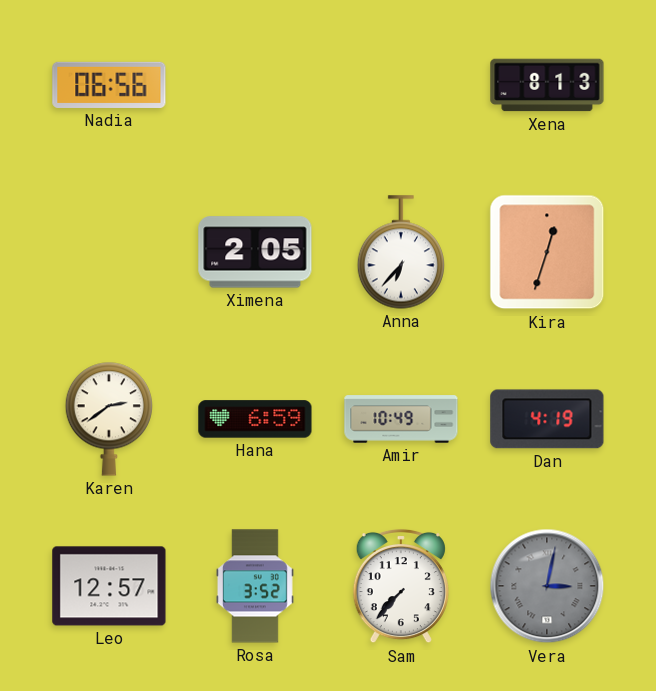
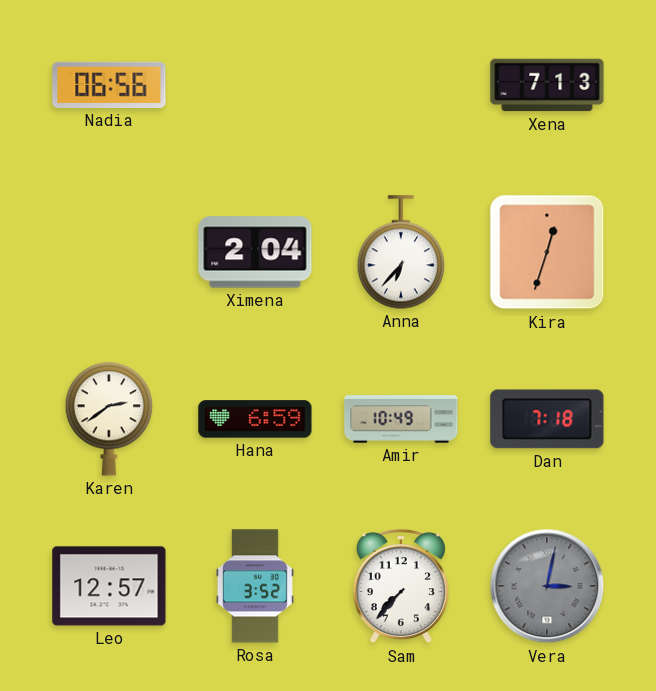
Xena: 8:13 -> 7:13 (547, 85)
Ximena: 2:05 -> 2:04 (255, 252)
Dan: 4:19 -> 7:18 (547, 419)
